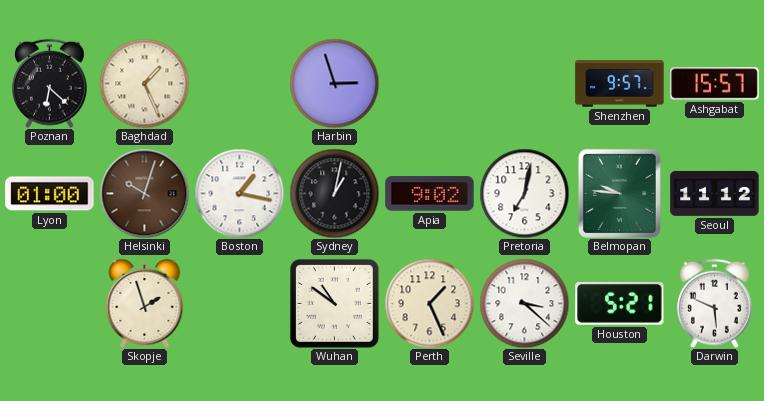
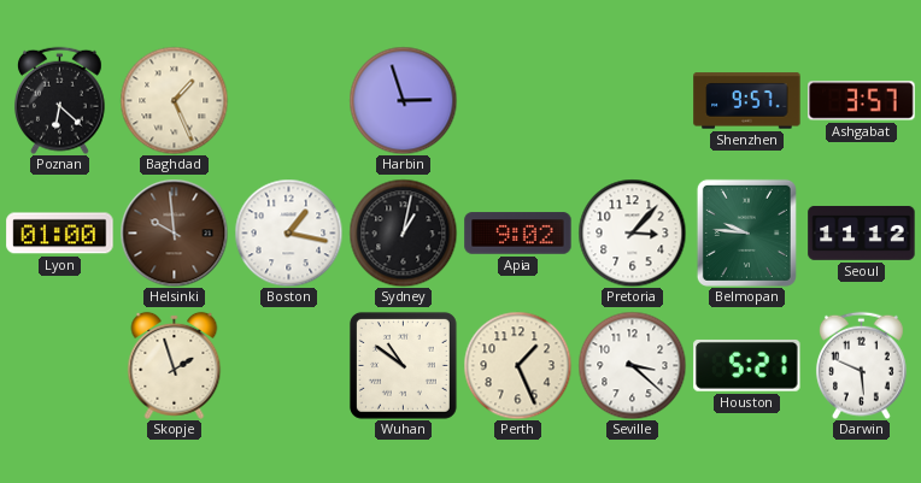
Ashgabat: 15:57 -> 3:57 (862, 101)
Helsinki: 10:03 -> 9:59 (174, 232)
Pretoria: 7:02 -> 3:07 (632, 232)
